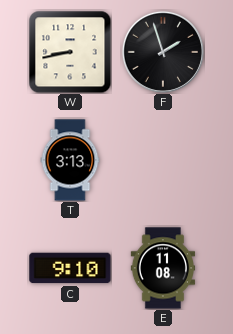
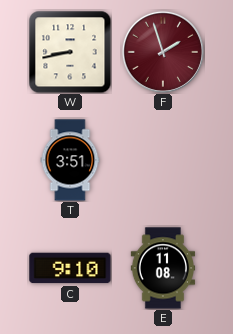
F dial: black -> burgundy (163, 52)
T: 3:13 -> 3:51 (70, 160)
